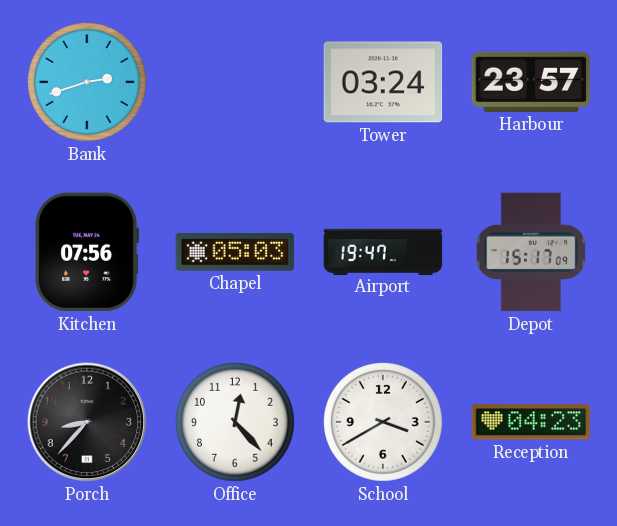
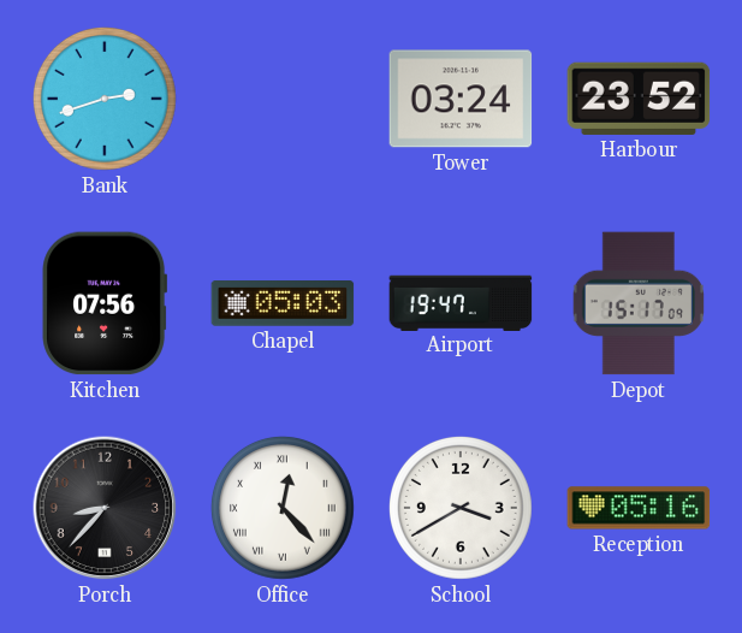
Harbour: 23:57 -> 23:52 (639, 99)
Office numerals: Arabic -> Roman (283, 508)
Reception: 04:23 -> 05:16 (639, 508)
